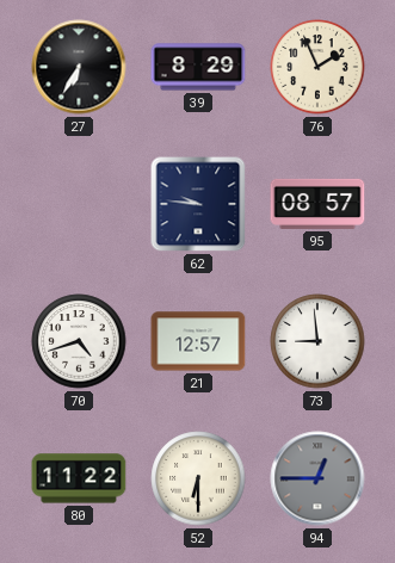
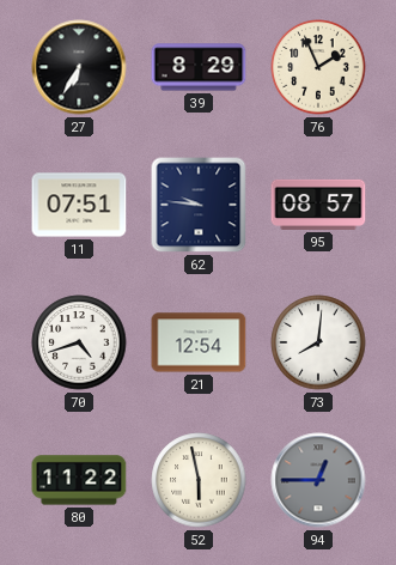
11: none -> 07:51 (79, 205)
21: 12:57 -> 12:54 (199, 342)
73: 8:59 -> 8:01 (318, 342)
52: 6:30 -> 5:58 (199, 480)
